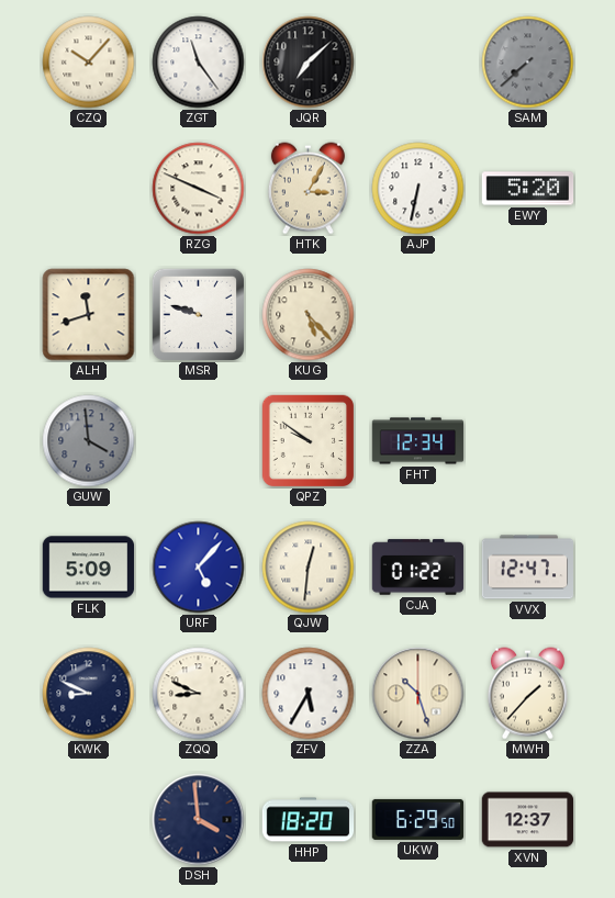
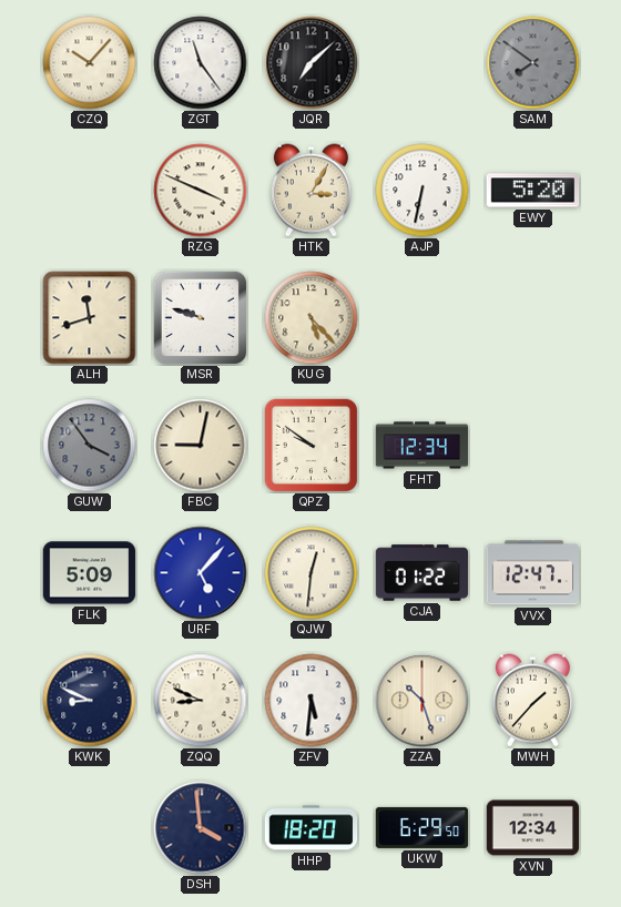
SAM: 7:38 -> 7:51 (533, 63)
GUW: 3:59 -> 3:54 (90, 446)
FBC: none -> 9:02 (201, 446)
ZFV: 5:35 -> 5:31 (312, 701)
XVN: 12:37 -> 12:34 (533, 828)
